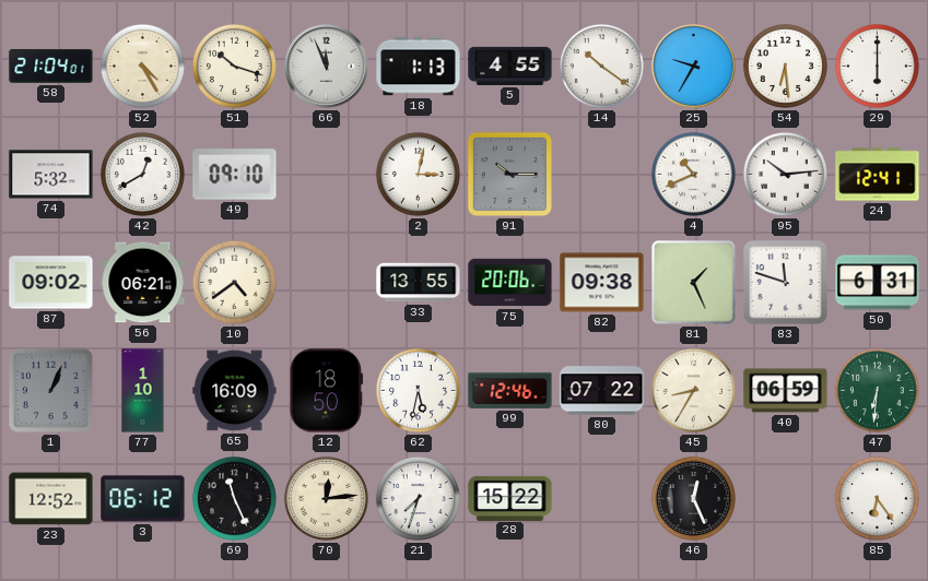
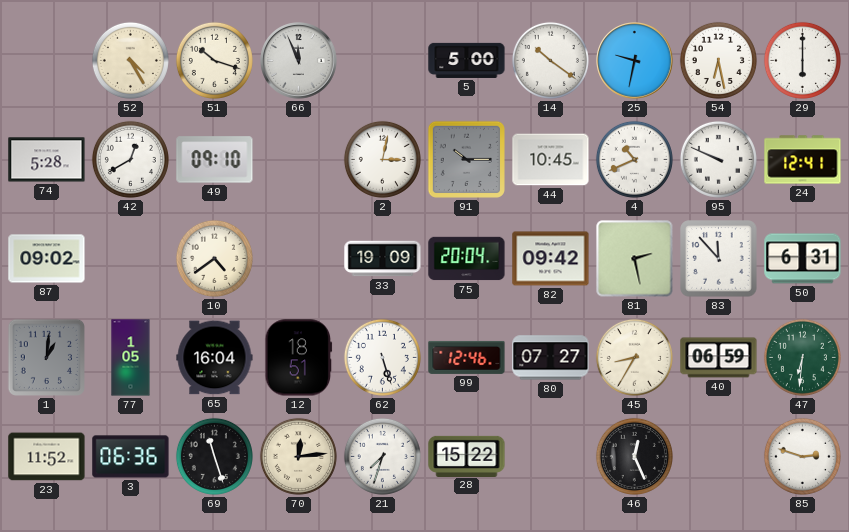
58: 21:04 -> none (51, 66)
18: 1:13 -> none (419, 67)
5: 4:55 -> 5:00 (467, 60)
25: 9:35 -> 9:32 (635, 61)
54: 6:29 -> 6:28 (718, 60)
74: 5:32 -> 5:28 (47, 160)
44: none -> 10:45 (551, 160)
95: 10:14 -> 9:49 (718, 159)
56: 06:21 -> none (143, 283)
33: 13:55 -> 19:09 (383, 259)
75: 20:06 -> 20:04 (467, 259)
82: 09:38 -> 09:42 (551, 259)
81: 1:26 -> 2:28 (635, 259)
83: 11:48 -> 11:53 (719, 259)
1: 1:04 -> 1:01 (46, 357)
77: 1:10 -> 1:05 (131, 358)
65: 16:09 -> 16:04 (215, 358)
12: 18:50 -> 18:51 (299, 358)
62: 5:32 -> 5:27 (382, 357)
80: 07:22 -> 07:27 (551, 358)
23: 12:52 -> 11:52 (47, 457)
3: 06:12 -> 06:36 (131, 457)
69: 11:26 -> 11:27 (214, 456)
85: 6:24 -> 2:48 (802, 456)
